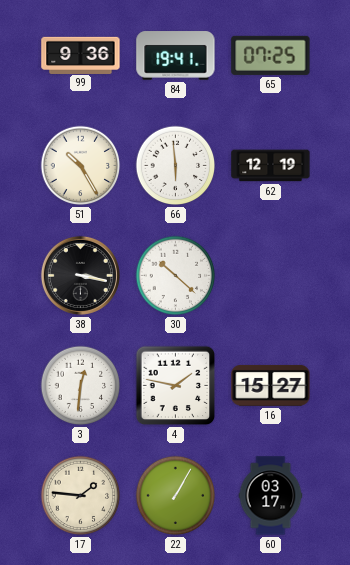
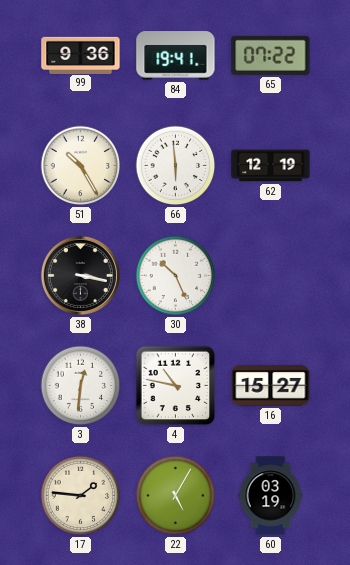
65: 07:25 -> 07:22 (271, 55)
30: 10:22 -> 10:26 (176, 276)
4: 1:47 -> 10:47 (176, 386)
22: 1:05 -> 5:05 (176, 496)
60: 03:17 -> 03:19 (271, 496)
